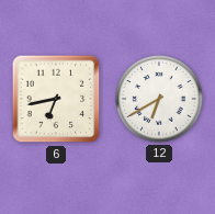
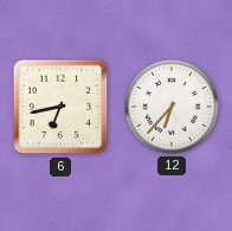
12: 6:40 -> 6:37 (172, 107)
